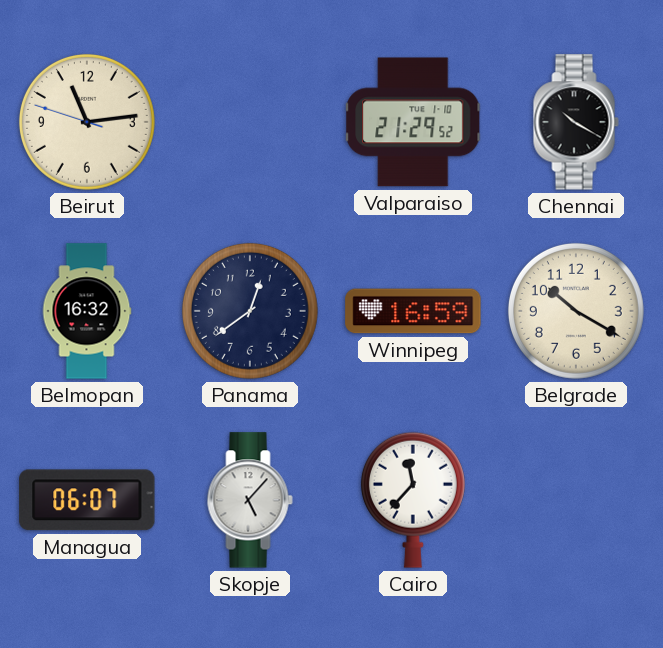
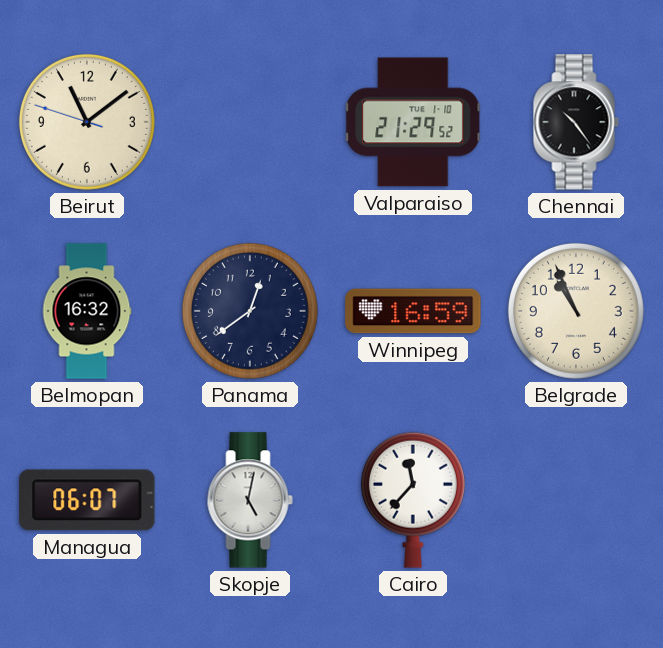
Beirut: 11:13 -> 11:08 (87, 122)
Chennai: 10:20 -> 10:24 (576, 122)
Belgrade: 10:20 -> 10:56 (576, 311)
Skopje: 5:07 -> 5:02 (250, 500)
